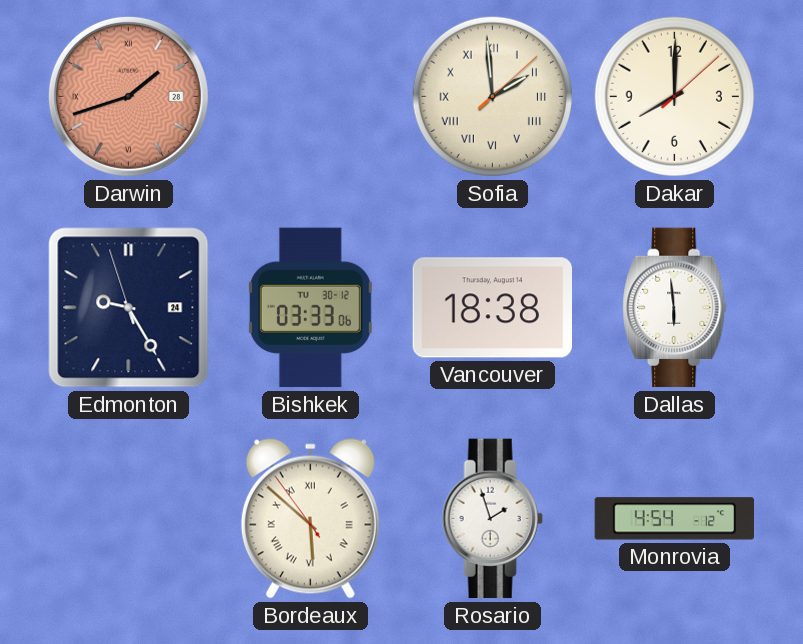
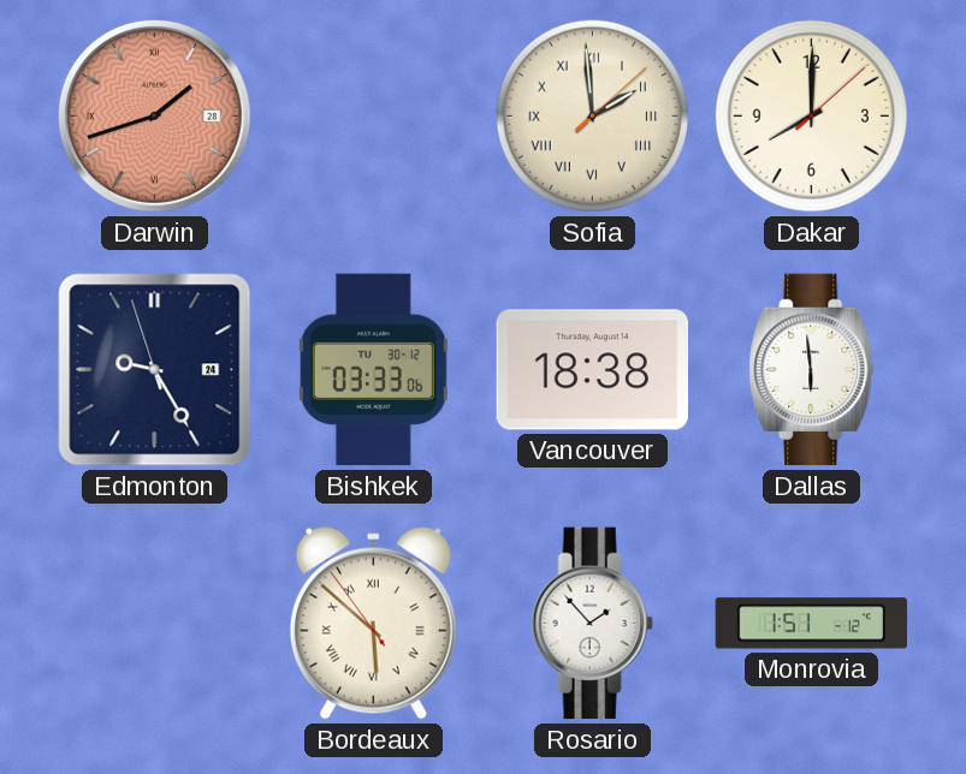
Rosario: 1:57 -> 1:53 (592, 624)
Monrovia: 4:54 -> 1:51 (812, 624)
